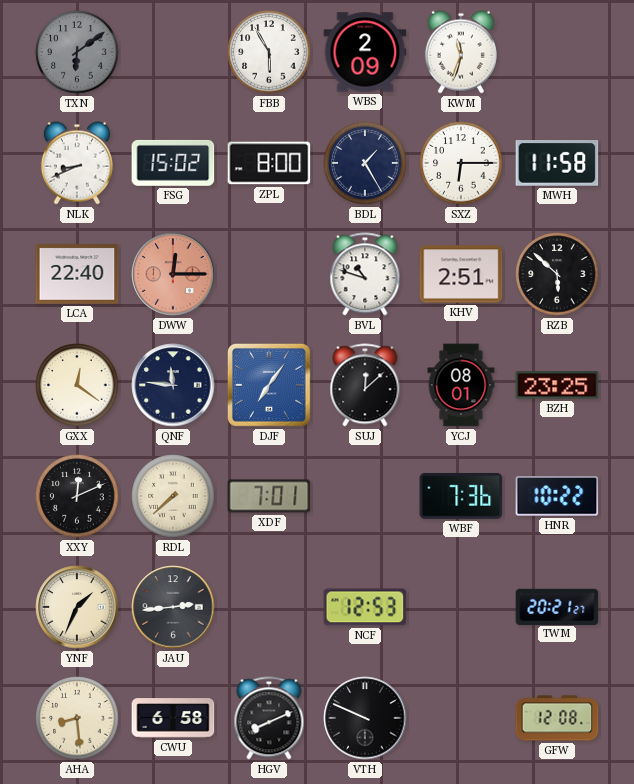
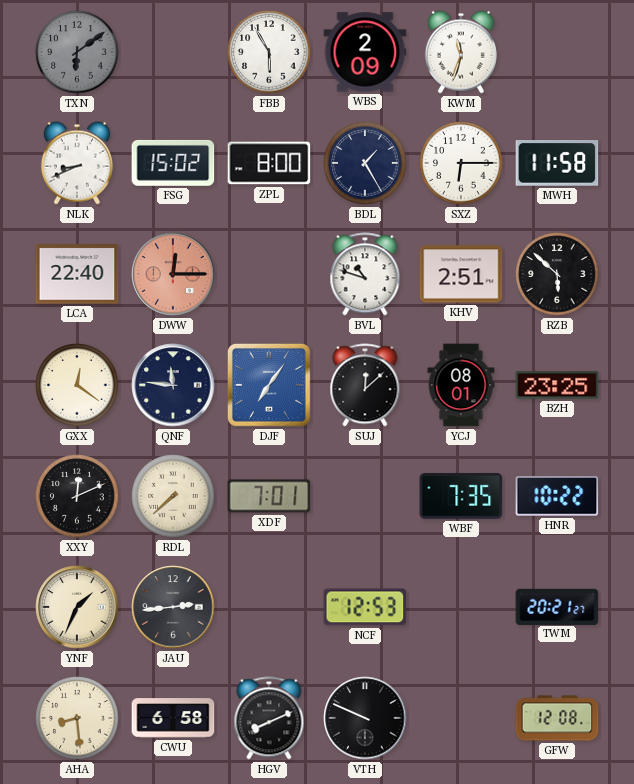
WBF: 7:36 -> 7:35 (461, 497)
